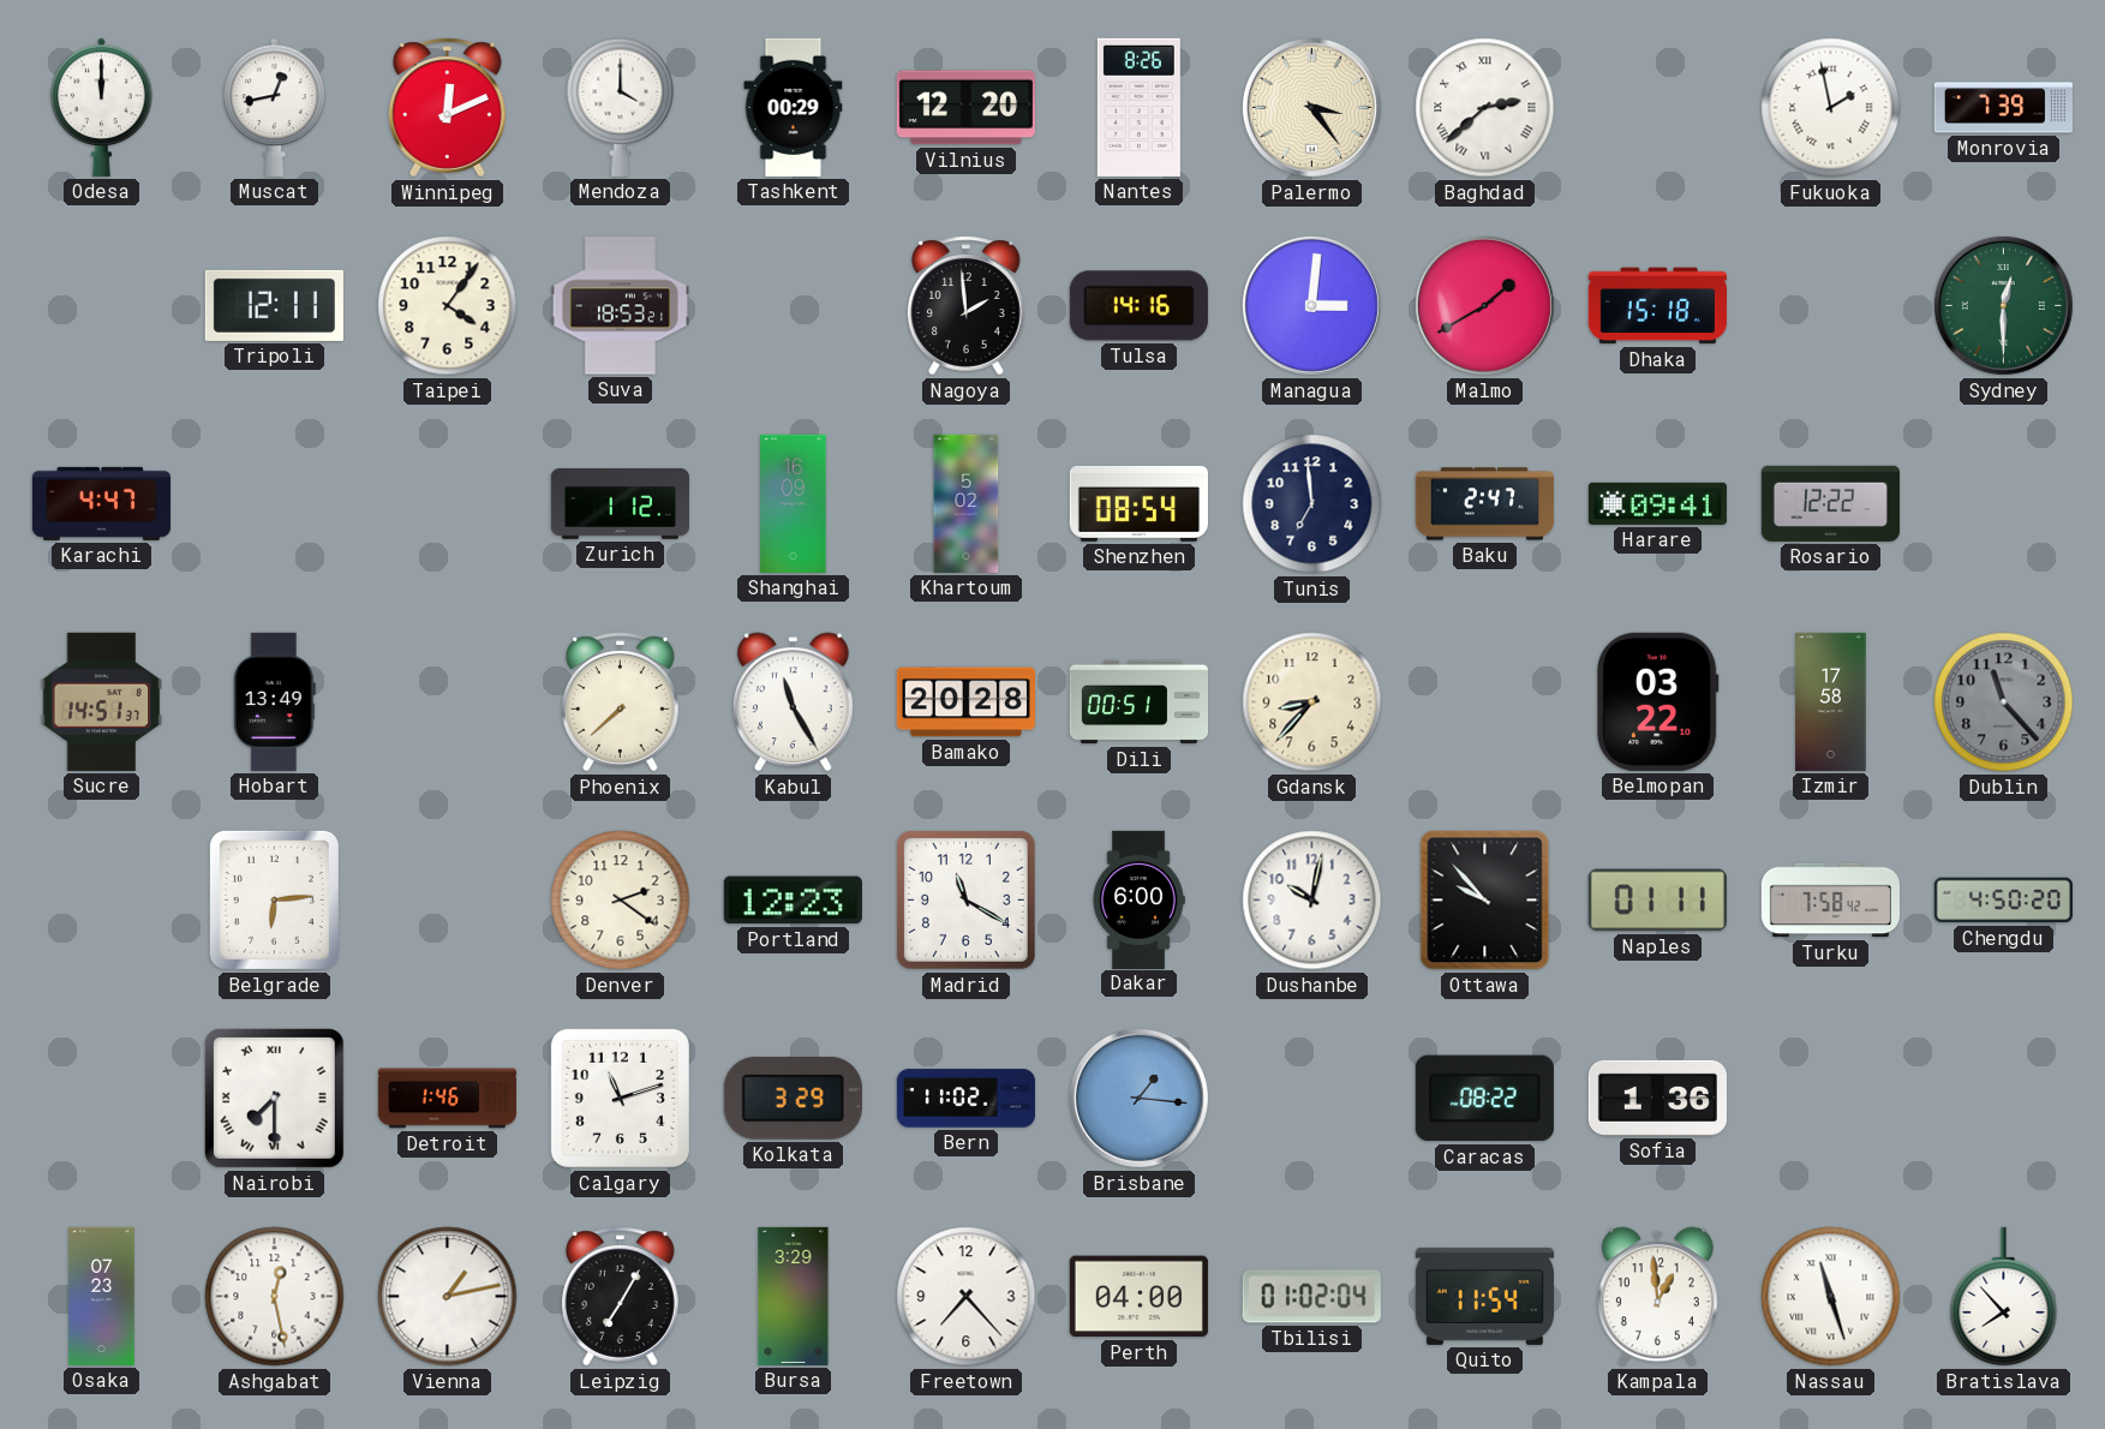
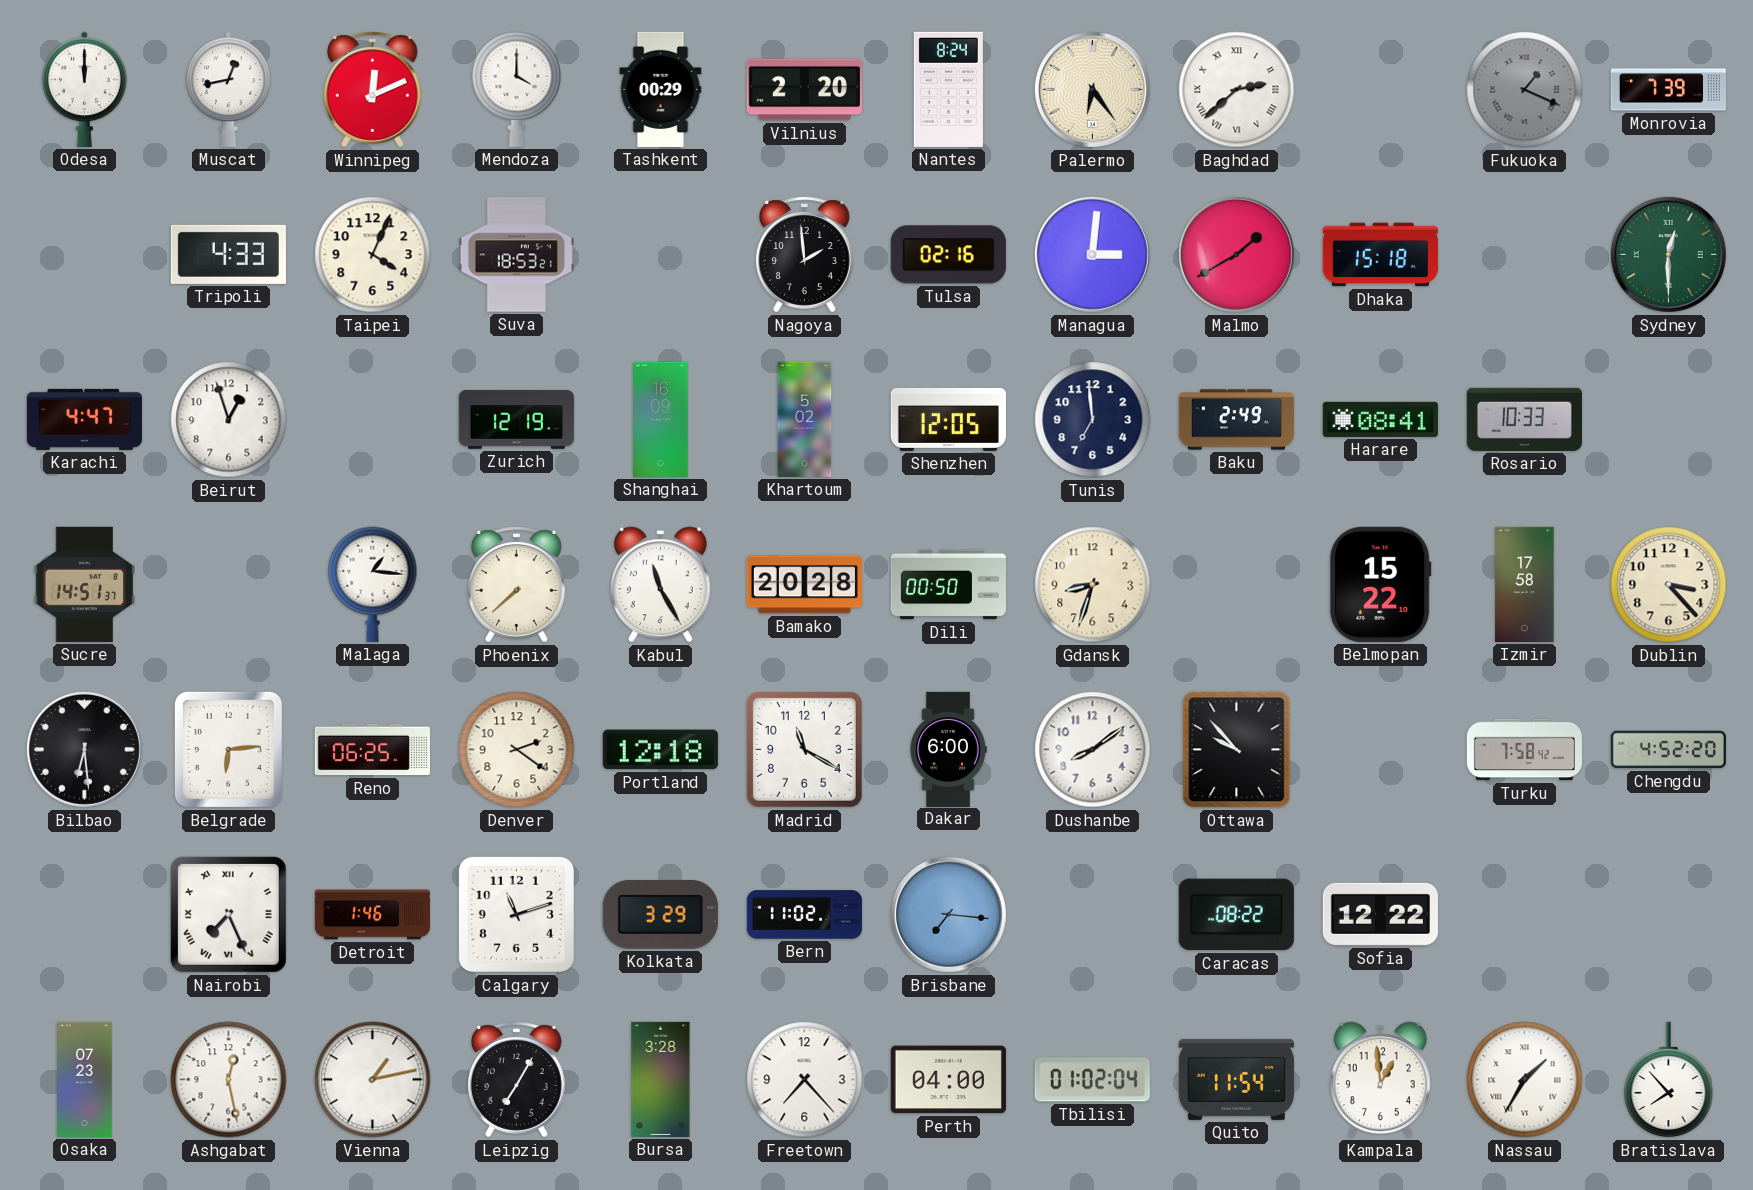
Vilnius: 12:20 -> 2:20 (804, 90)
Nantes: 8:26 -> 8:24 (948, 89)
Palermo: 3:24 -> 6:24 (1092, 89)
Fukuoka: 1:58 -> 1:19 (1525, 90)
Fukuoka dial: white -> grey (1525, 90)
Tripoli: 12:11 -> 4:33 (228, 254)
Taipei: 4:06 -> 4:04 (373, 255)
Tulsa: 14:16 -> 02:16 (948, 255)
Beirut: none -> 12:57 (229, 420)
Zurich: 1:12 -> 12:19 (516, 419)
Shenzhen: 08:54 -> 12:05 (948, 419)
Baku: 2:47 -> 2:49 (1236, 420)
Harare: 09:41 -> 08:41 (1380, 419)
Rosario: 12:22 -> 10:33 (1524, 419)
Hobart: 13:49 -> none (274, 701)
Malaga: none -> 1:16 (373, 584)
Dili: 00:51 -> 00:50 (948, 585)
Gdansk: 8:37 -> 8:33 (1093, 585)
Belmopan: 03:22 -> 15:22 (1381, 584)
Dublin: 11:23 -> 3:23 (1669, 585)
Dublin dial: grey -> cream (1669, 585)
Bilbao: none -> 6:29 (84, 749)
Reno: none -> 06:25 (372, 750)
Portland: 12:23 -> 12:18 (660, 750)
Dushanbe: 10:02 -> 8:09 (1093, 750)
Naples: 01:11 -> none (1657, 901)
Chengdu: 4:50 -> 4:52 (1668, 750)
Nairobi: 7:30 -> 7:26 (228, 914)
Brisbane: 1:16 -> 7:16 (948, 914)
Sofia: 1:36 -> 12:22 (1380, 914)
Bursa: 3:29 -> 3:28 (661, 1079)
Nassau: 11:27 -> 1:35 (1525, 1080)
